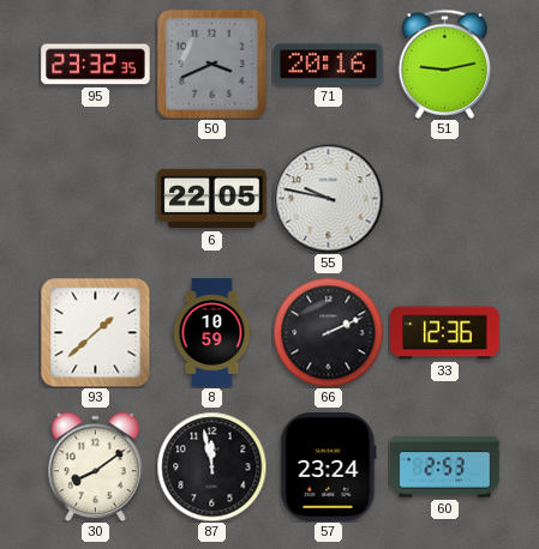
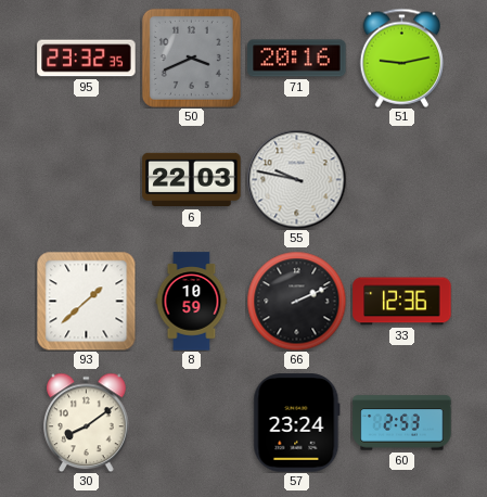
6: 22:05 -> 22:03 (192, 180)
87: 11:58 -> none (211, 466)
